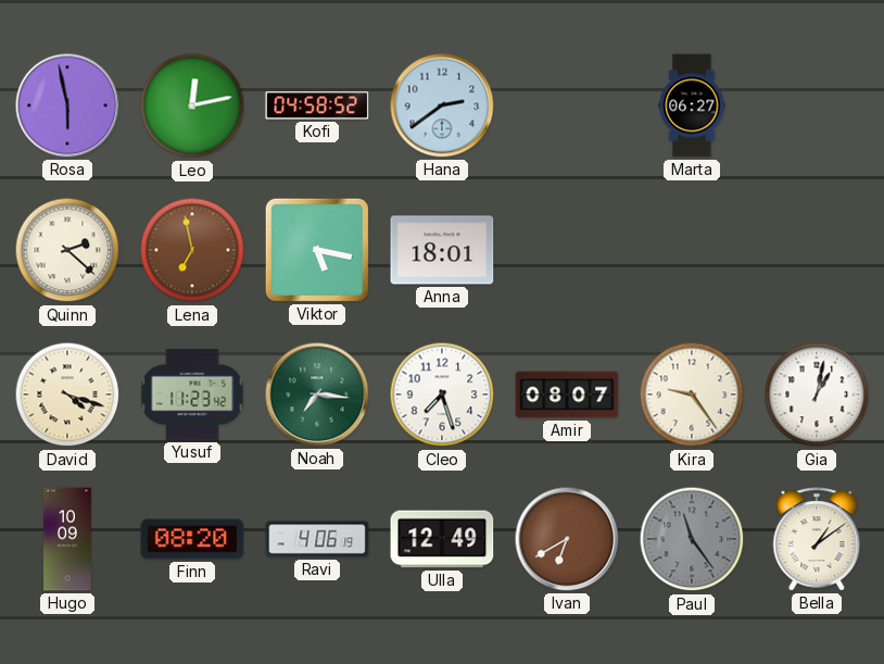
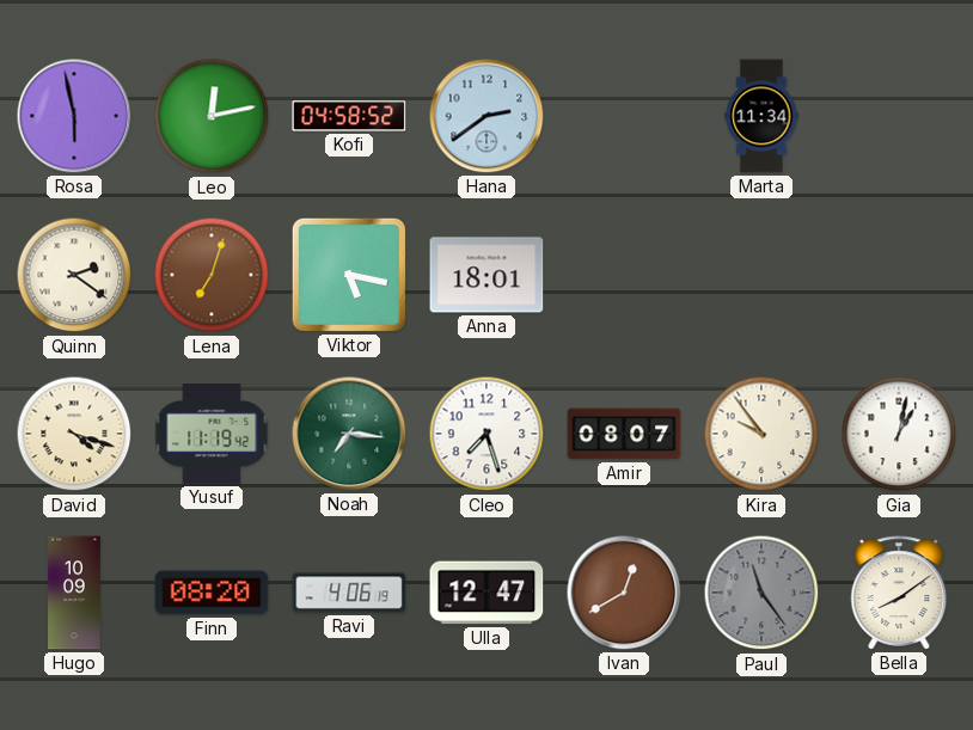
Marta: 06:27 -> 11:34 (761, 116)
Quinn: 2:22 -> 2:21 (74, 275)
Lena: 6:58 -> 7:03 (212, 275)
Yusuf: 11:23 -> 11:19 (212, 435)
Kira: 9:24 -> 9:54 (761, 434)
Ulla: 12:49 -> 12:47 (486, 593)
Ivan: 6:40 -> 12:40 (624, 593)
Bella: 1:09 -> 8:09 (899, 593)
